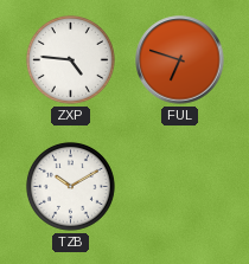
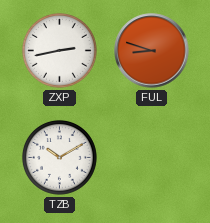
ZXP: 4:46 -> 2:43 (59, 50)
FUL: 6:48 -> 8:48 (152, 51)
